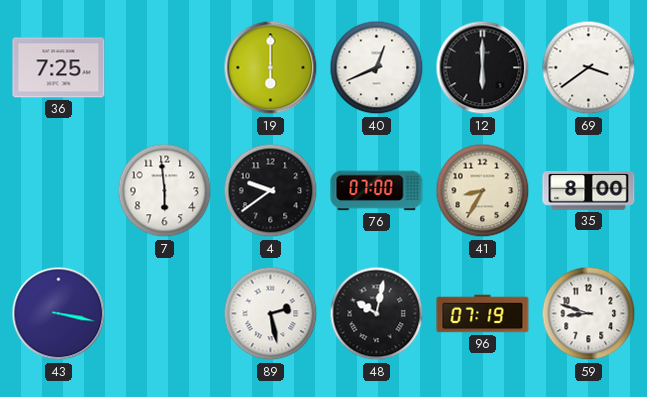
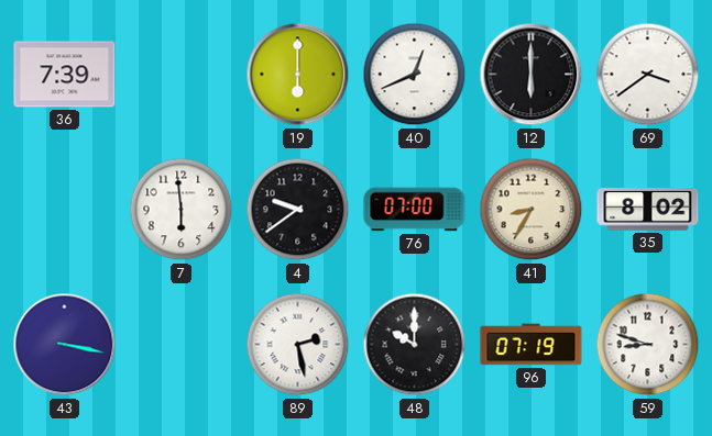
36: 7:25 -> 7:39 (65, 75)
35: 8:00 -> 8:02 (648, 210)
48: 10:02 -> 10:00 (415, 345)
